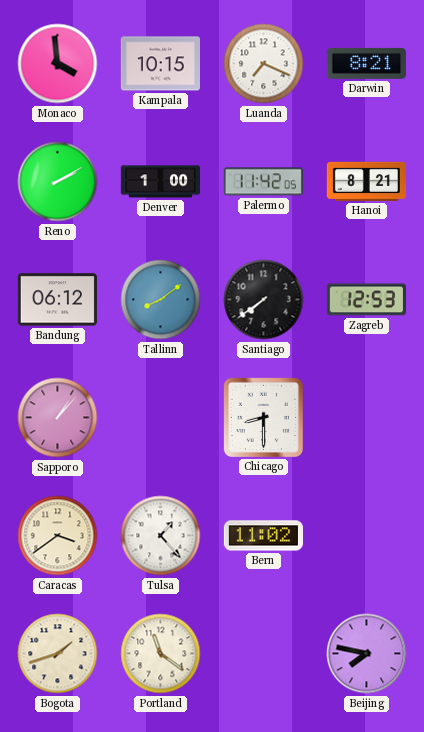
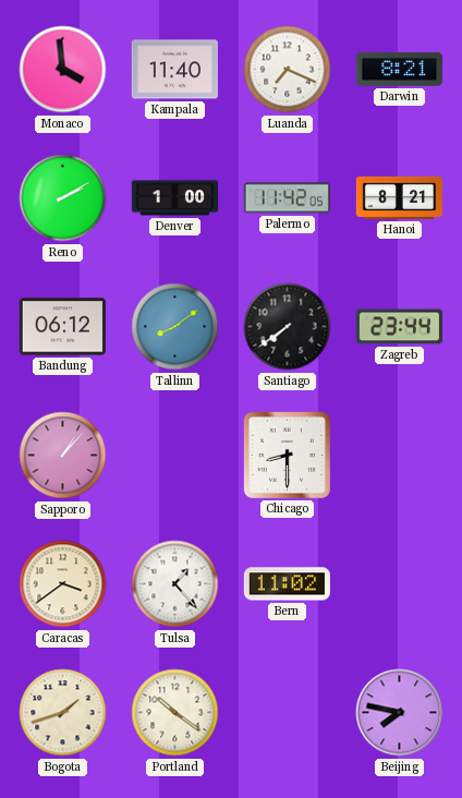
Kampala: 10:15 -> 11:40 (174, 70)
Zagreb: 12:53 -> 23:44 (399, 327)
Portland: 11:21 -> 10:21 (175, 713)
